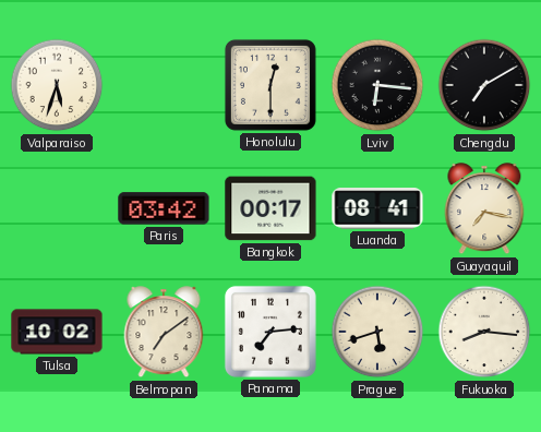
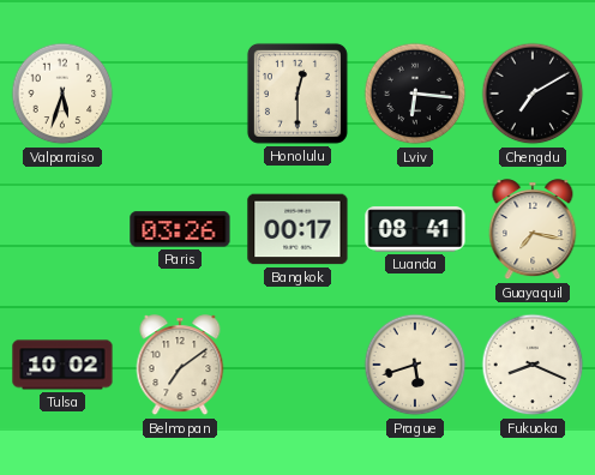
Paris: 03:42 -> 03:26 (180, 229)
Panama: 7:14 -> none (270, 332)
Fukuoka: 8:16 -> 8:19 (533, 365)
